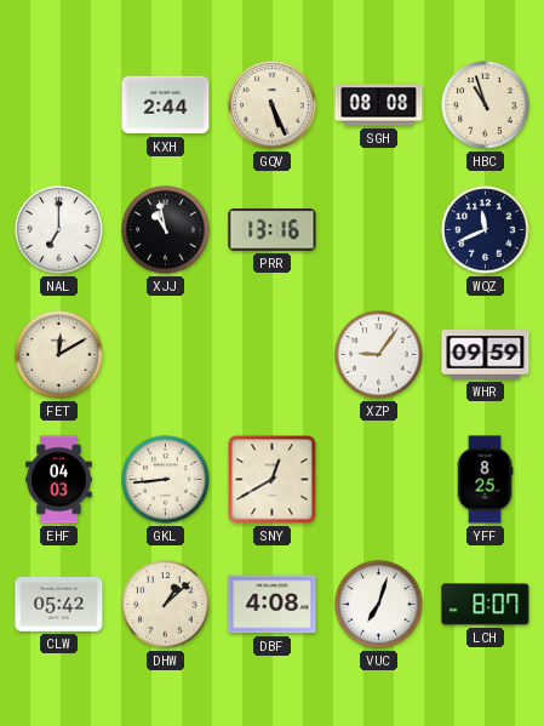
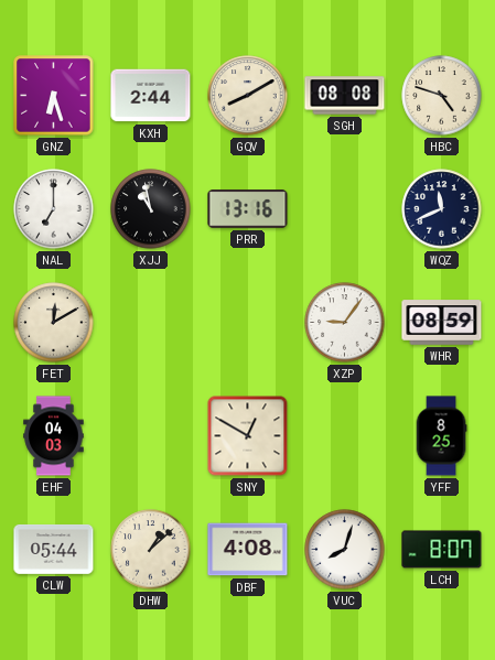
GNZ: none -> 6:27 (54, 96)
GQV: 5:26 -> 8:10 (248, 96)
HBC: 10:57 -> 4:48 (442, 96)
WHR: 09:59 -> 08:59 (442, 323)
GKL: 8:44 -> none (166, 480)
SNY: 12:40 -> 12:50 (248, 436)
CLW: 05:42 -> 05:44 (54, 549)
VUC: 7:03 -> 8:03 (345, 550)
